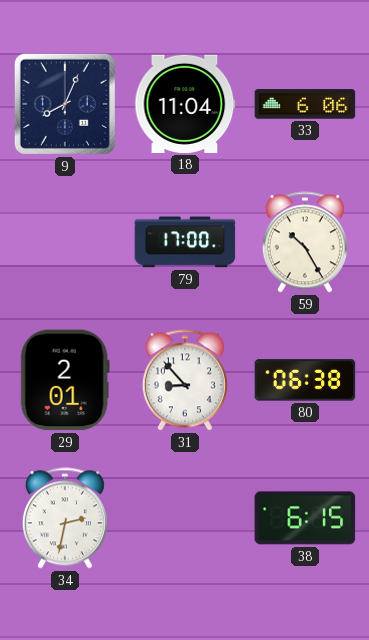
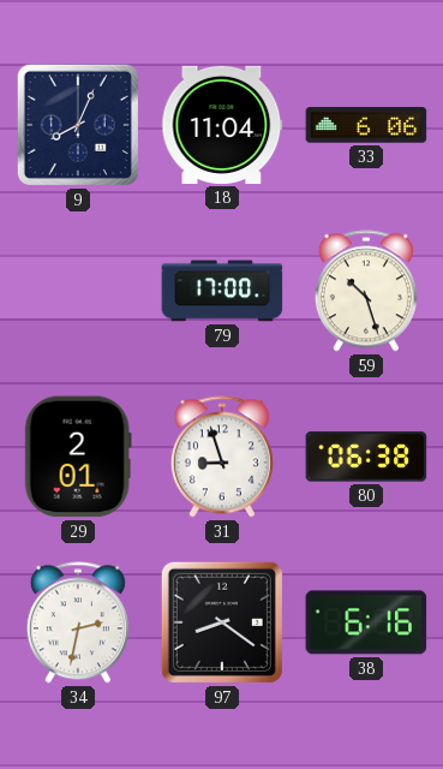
59: 10:25 -> 10:27 (366, 291)
31: 8:53 -> 8:57 (222, 457)
97: none -> 8:21 (222, 622)
38: 6:15 -> 6:16 (366, 622)
